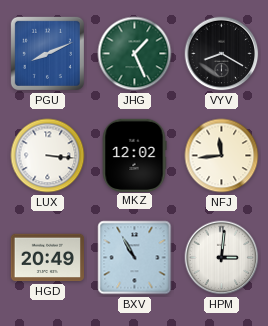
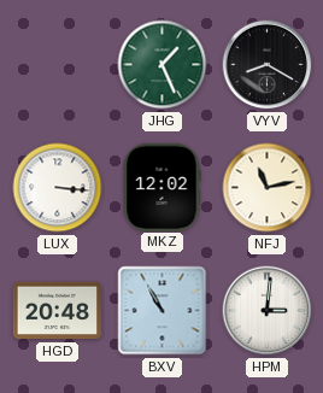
PGU: 8:11 -> none (47, 53)
NFJ: 11:44 -> 11:13 (268, 188)
HGD: 20:49 -> 20:48 (57, 311)
